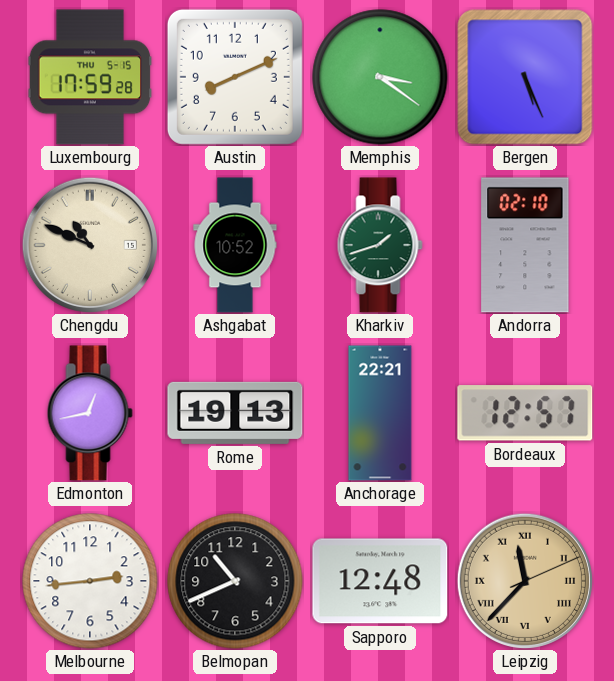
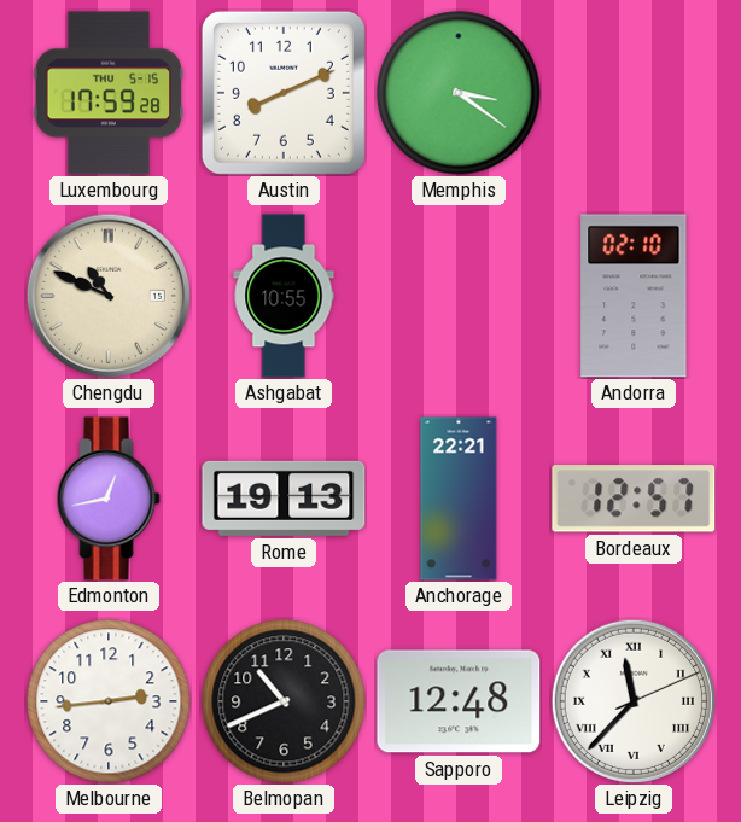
Bergen: 5:26 -> none (525, 77)
Ashgabat: 10:52 -> 10:55 (284, 296)
Kharkiv: 1:42 -> none (380, 245)
Leipzig dial: champagne -> white (634, 701)
